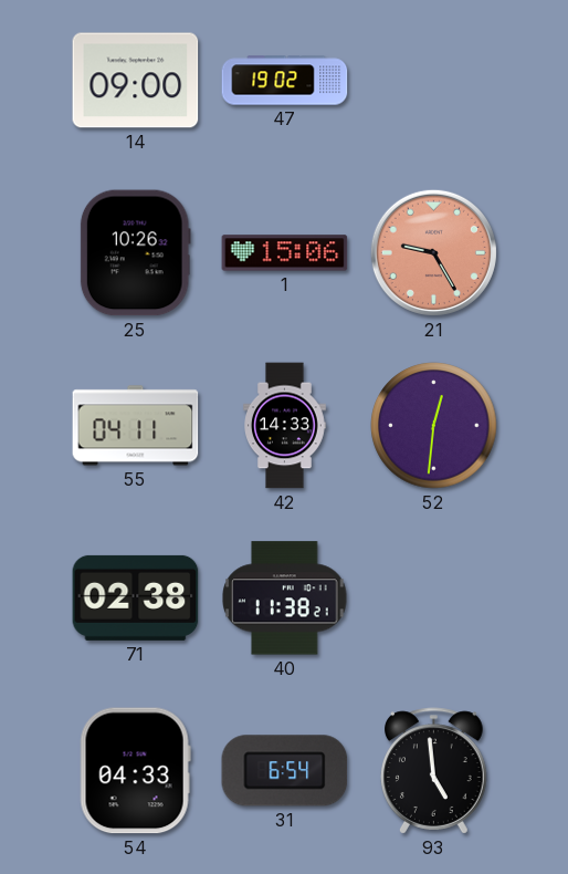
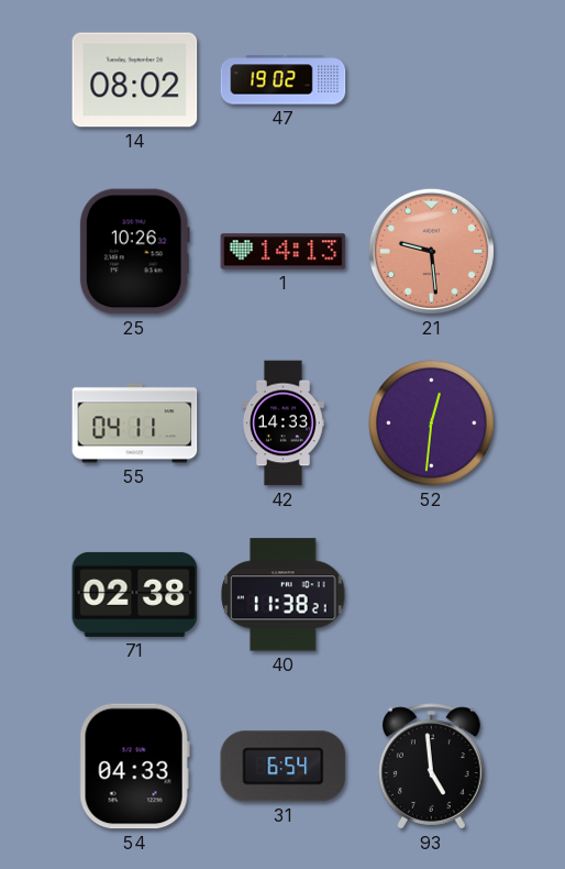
14: 09:00 -> 08:02 (135, 80)
1: 15:06 -> 14:13 (284, 252)
21: 9:25 -> 9:29 (431, 251)
